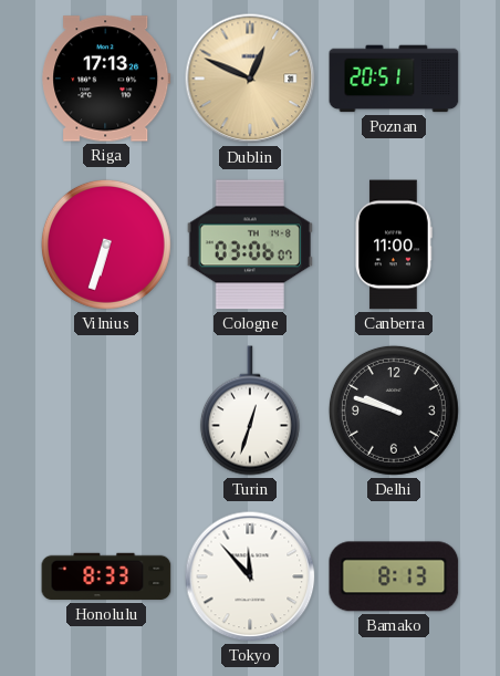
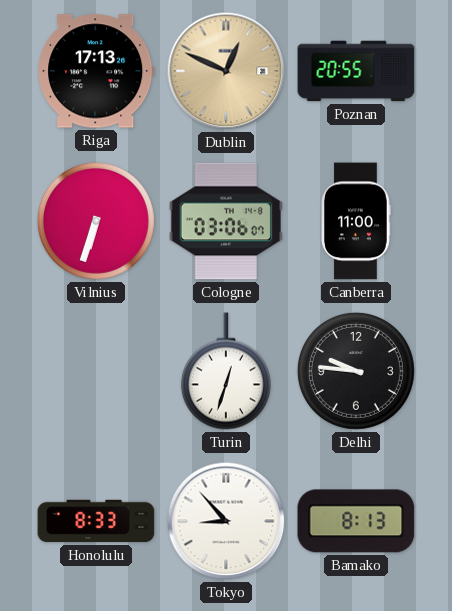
Poznan: 20:51 -> 20:55 (356, 71)
Delhi: 9:48 -> 9:46 (356, 371)
Tokyo: 11:53 -> 8:53 (226, 521)
